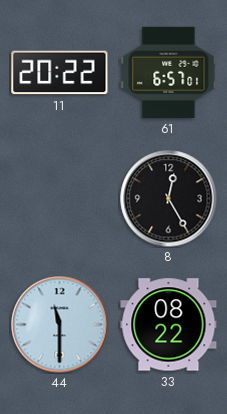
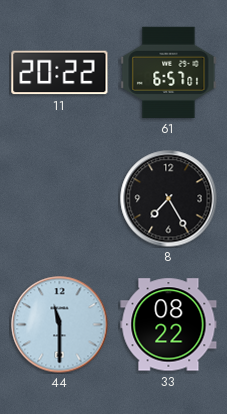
8: 12:25 -> 7:25 (169, 199)
